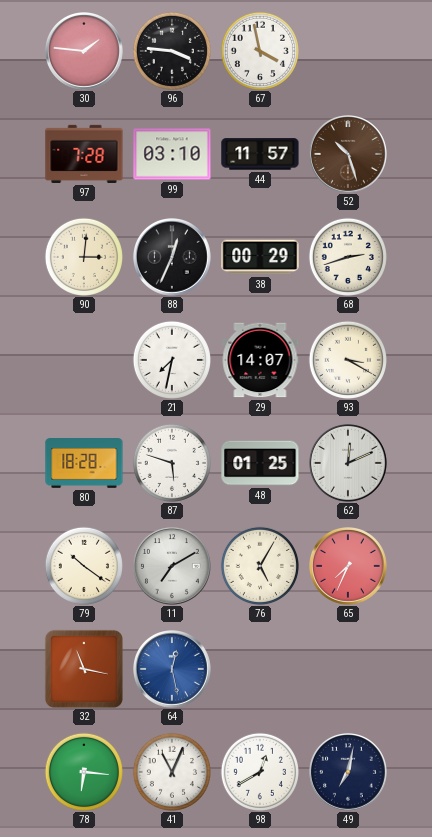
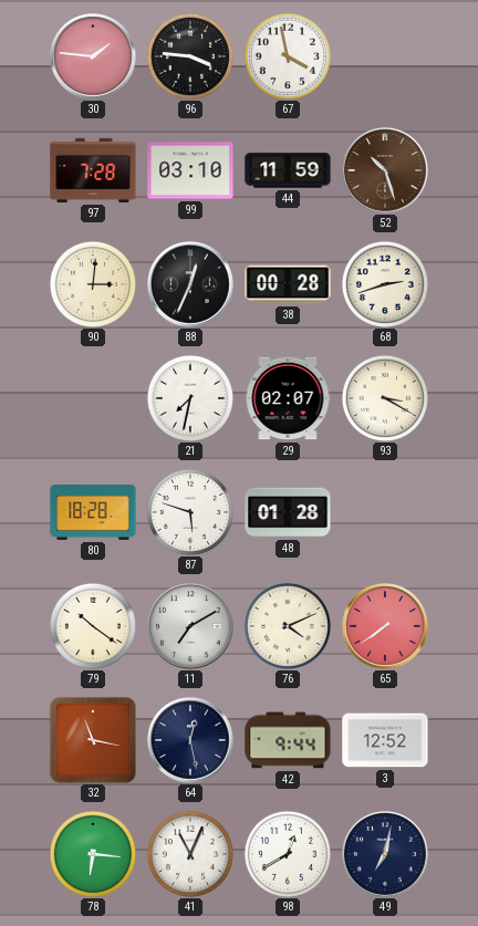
44: 11:57 -> 11:59 (288, 170)
38: 00:29 -> 00:28 (288, 284)
29: 14:07 -> 02:07 (288, 398)
48: 01:25 -> 01:28 (288, 512)
62: 12:11 -> none (349, 464)
76: 5:05 -> 4:11 (288, 626)
65: 7:34 -> 7:39 (386, 627)
64 dial: blue -> navy (191, 741)
42: none -> 9:44 (288, 740)
3: none -> 12:52 (385, 740)
